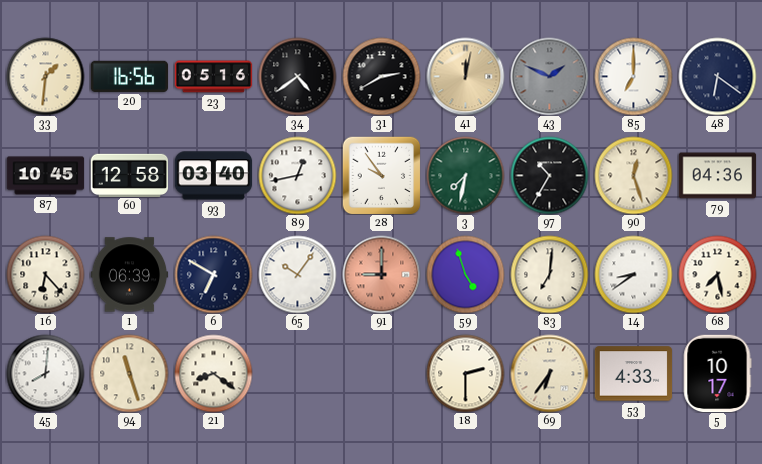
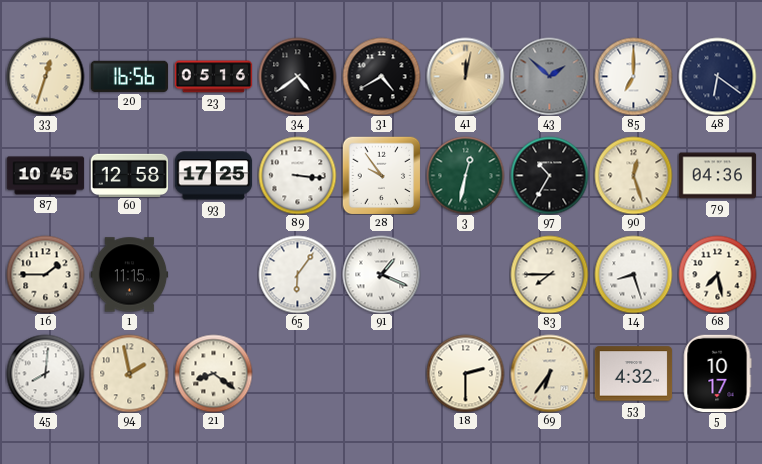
33: 1:31 -> 12:33 (45, 76)
31: 2:40 -> 4:40 (381, 76)
43: 1:49 -> 1:52 (549, 76)
93: 03:40 -> 17:25 (213, 176)
89: 12:43 -> 3:16 (297, 175)
3: 7:32 -> 12:32 (465, 175)
16: 6:23 -> 1:45 (45, 274)
1: 06:39 -> 11:15 (129, 275)
6: 6:50 -> none (213, 274)
65: 10:06 -> 6:06 (297, 274)
91: 9:00 -> 1:19 (381, 274)
91 dial: salmon -> white (381, 274)
59: 4:57 -> none (465, 274)
83: 7:01 -> 7:45 (549, 274)
14: 8:39 -> 8:27 (633, 274)
94: 11:27 -> 1:58 (129, 373)
53: 4:33 -> 4:32 (633, 374)
